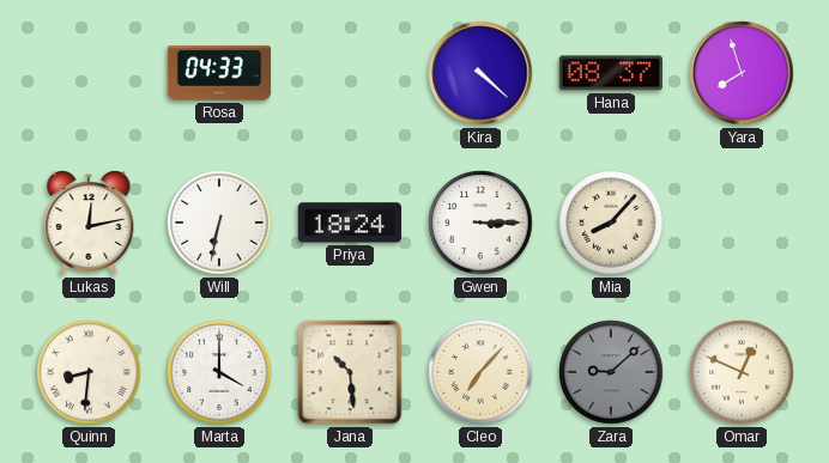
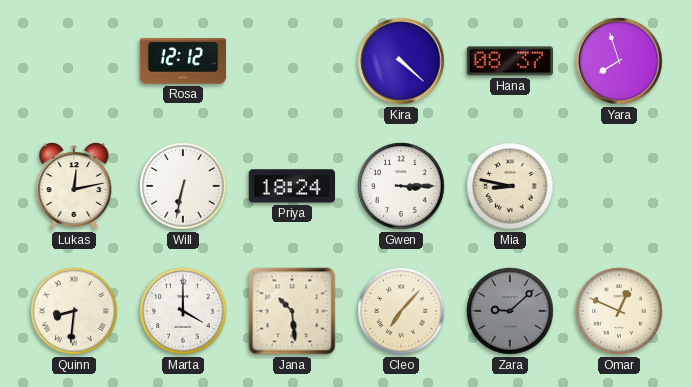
Rosa: 04:33 -> 12:12 (183, 61)
Mia: 8:07 -> 8:47 (510, 186)
